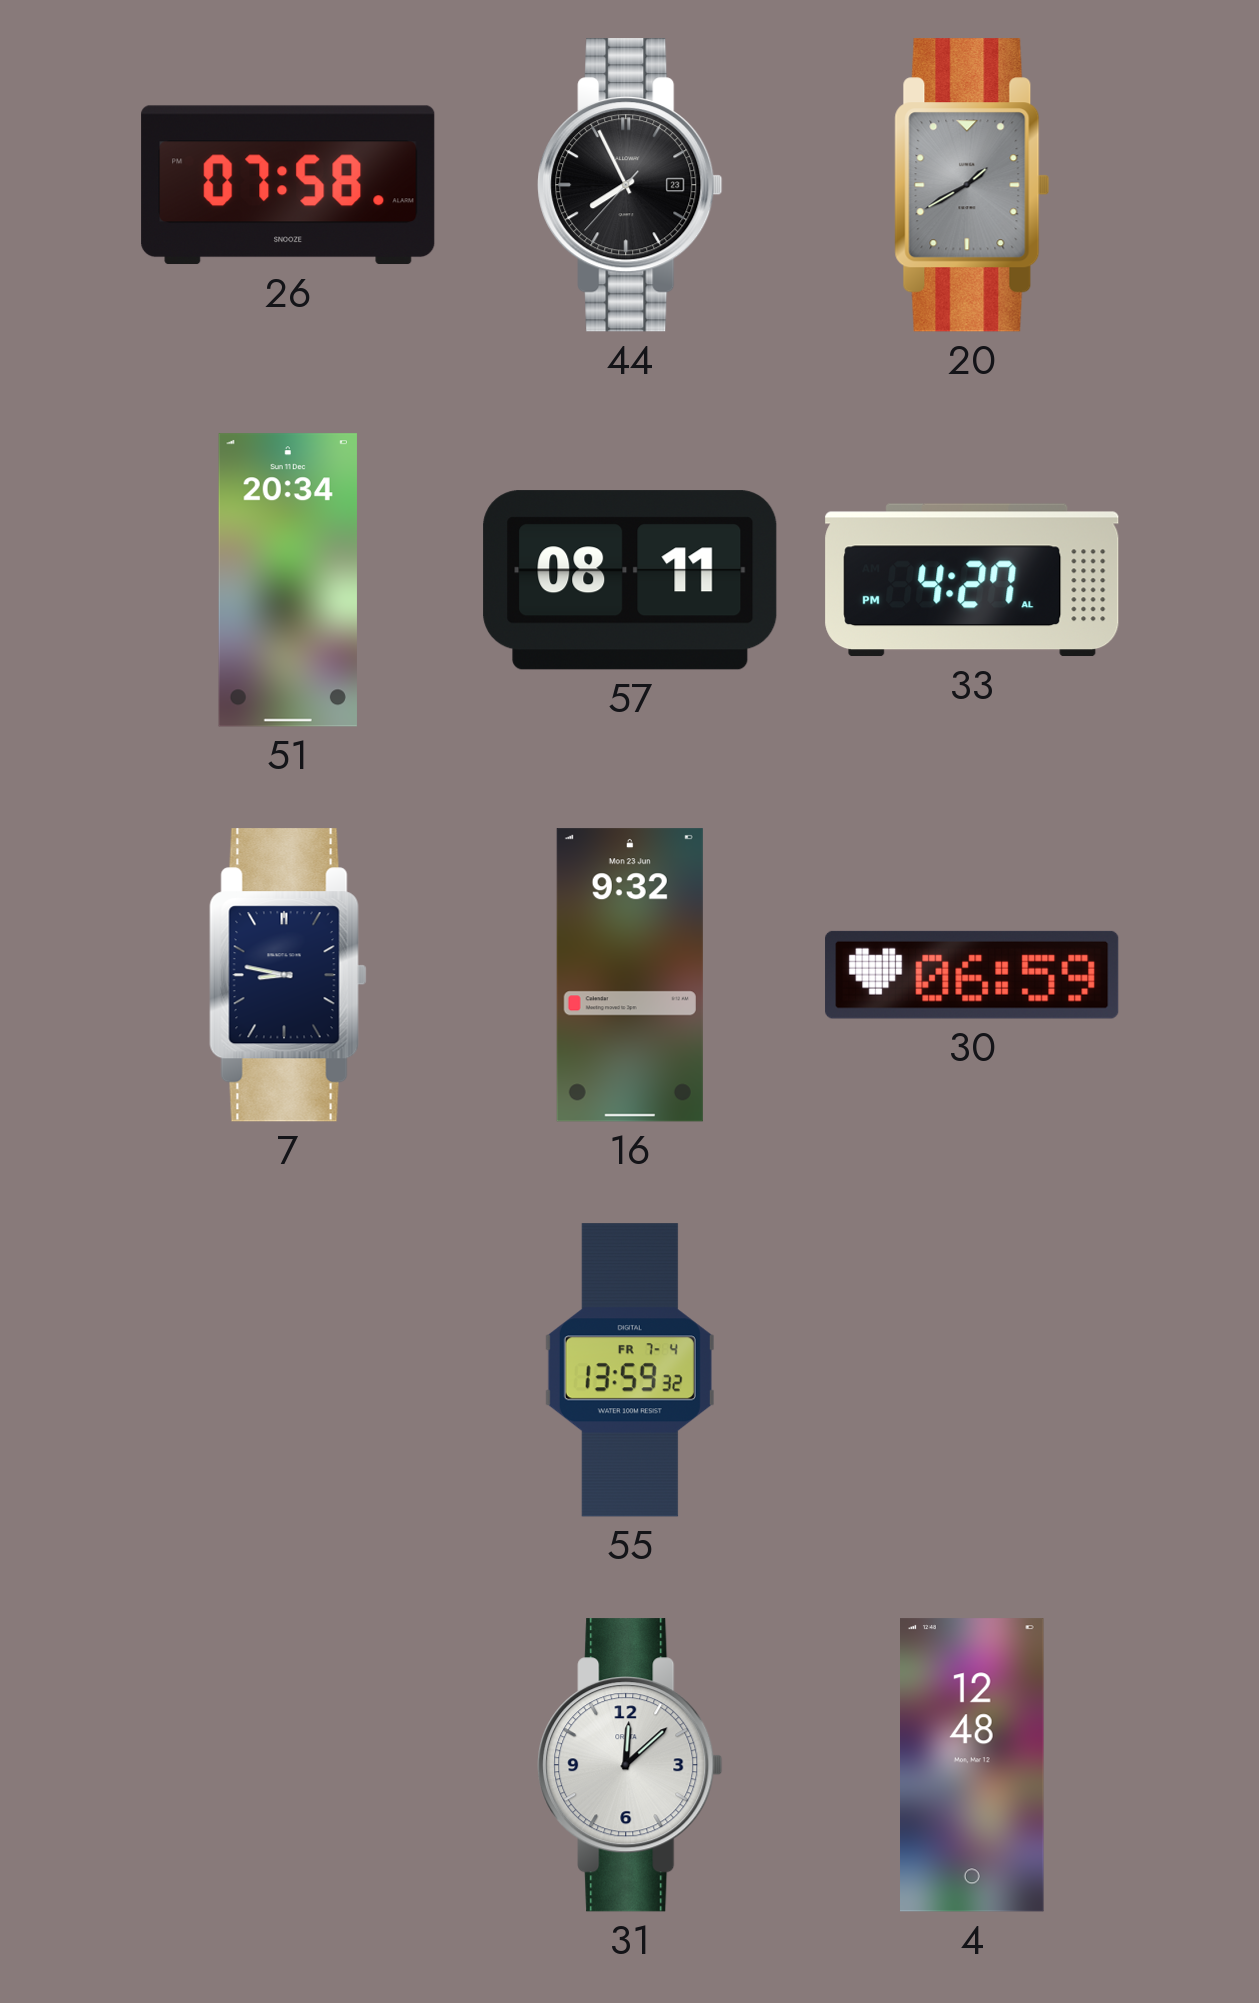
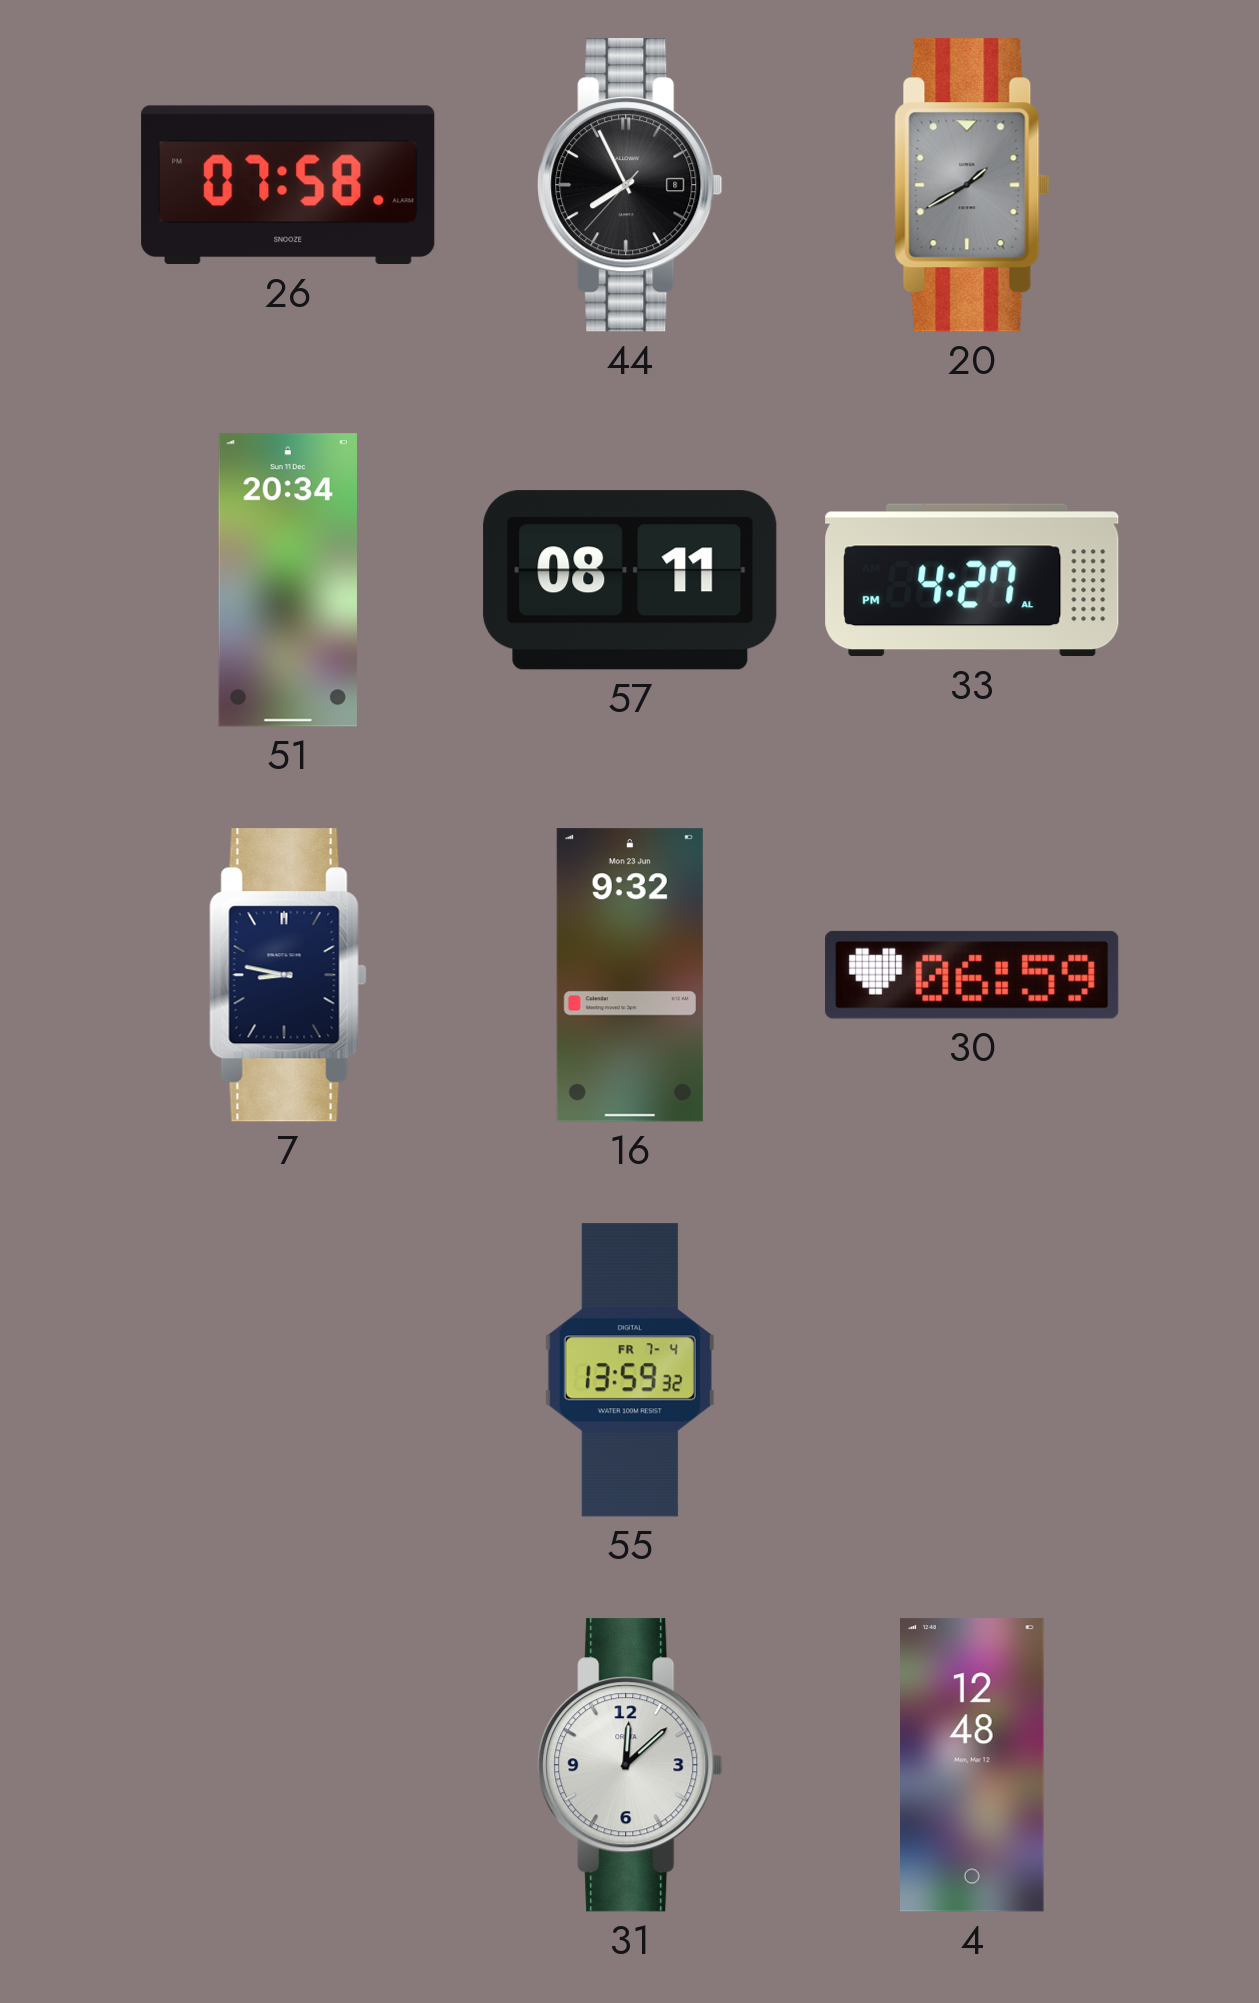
44 date: 23 -> 8 (630, 185)
